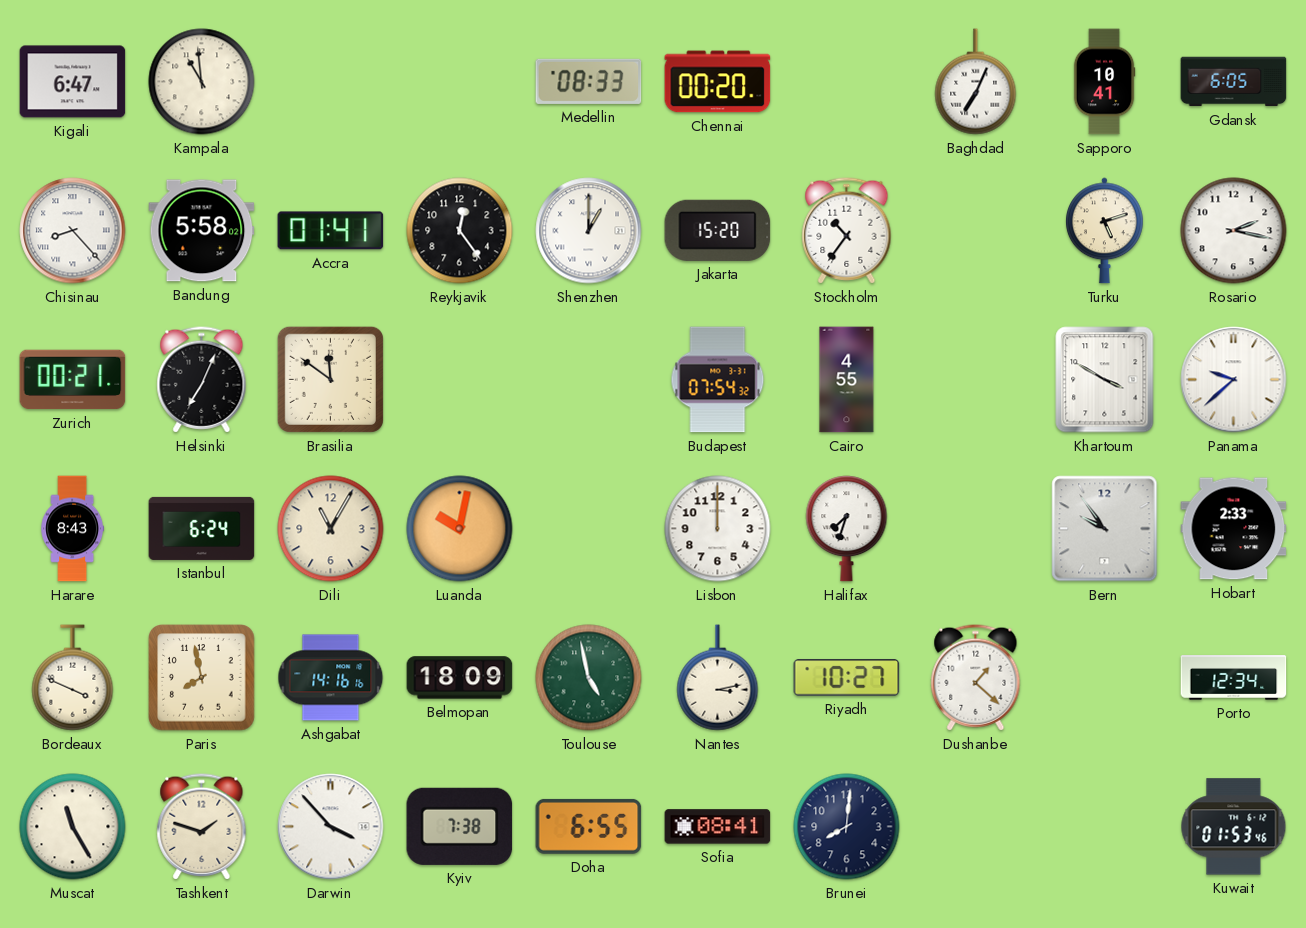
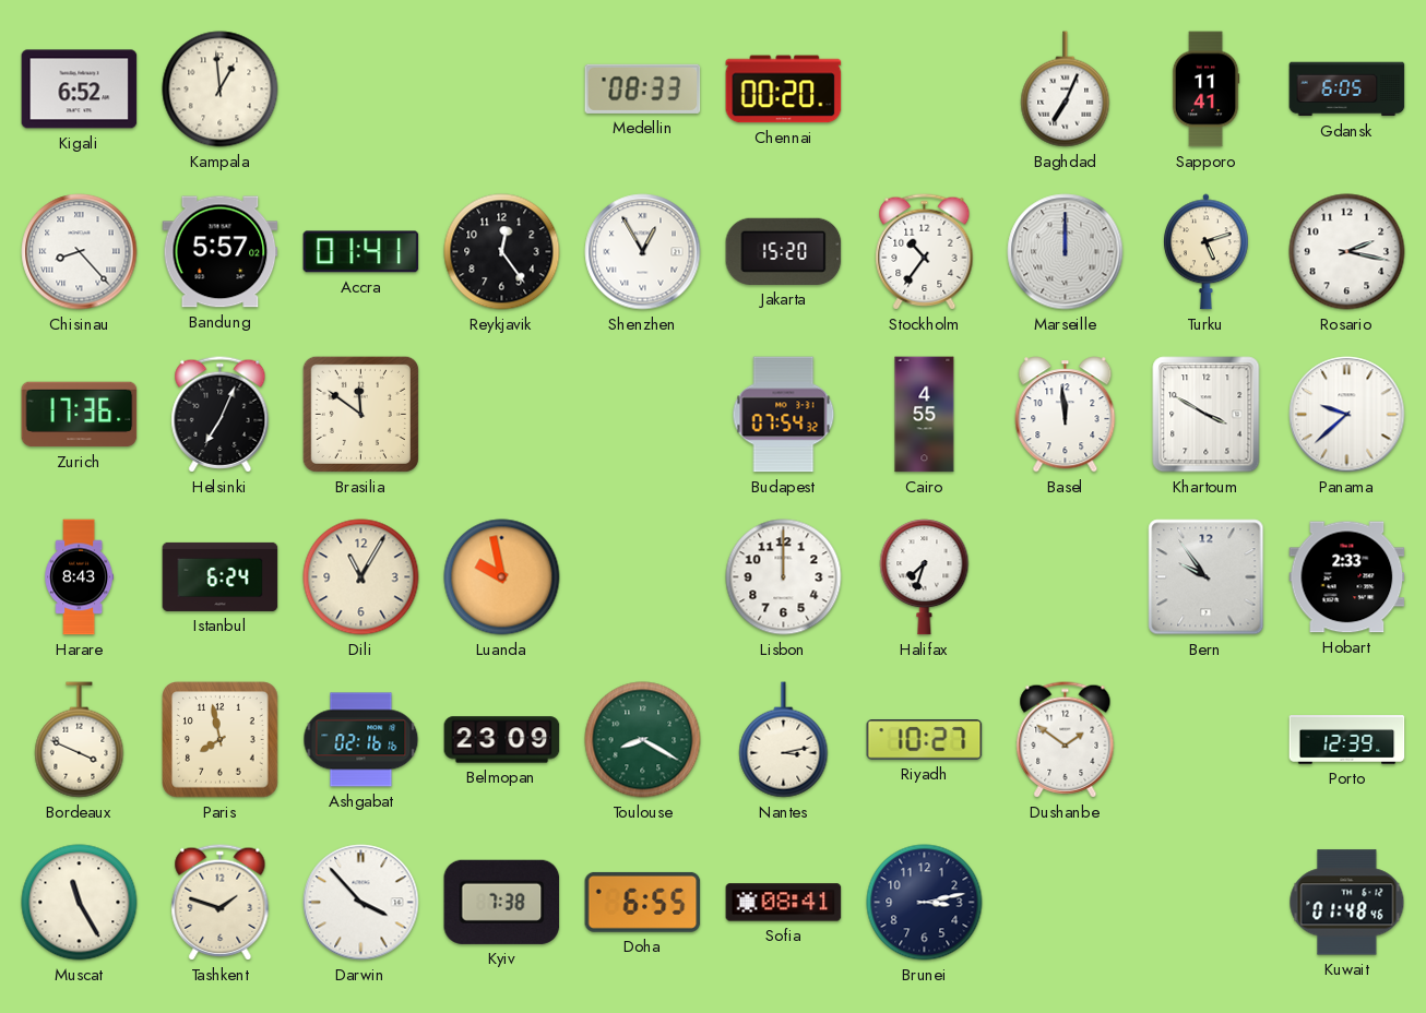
Kigali: 6:47 -> 6:52 (80, 90)
Kampala: 10:59 -> 12:59 (221, 90)
Sapporo: 10:41 -> 11:41 (1205, 90)
Bandung: 5:58 -> 5:57 (221, 252)
Shenzhen: 1:00 -> 12:55 (643, 252)
Marseille: none -> 12:00 (1066, 252)
Zurich: 00:21 -> 17:36 (80, 415)
Basel: none -> 11:59 (1066, 415)
Luanda: 10:02 -> 9:58 (502, 577)
Ashgabat: 14:16 -> 02:16 (361, 740)
Belmopan: 18:09 -> 23:09 (502, 740)
Toulouse: 4:58 -> 8:20 (643, 740)
Dushanbe: 1:22 -> 1:51 (1066, 740)
Porto: 12:34 -> 12:39 (1347, 740)
Brunei: 8:01 -> 3:13 (925, 903)
Kuwait: 01:53 -> 01:48 (1347, 903)
